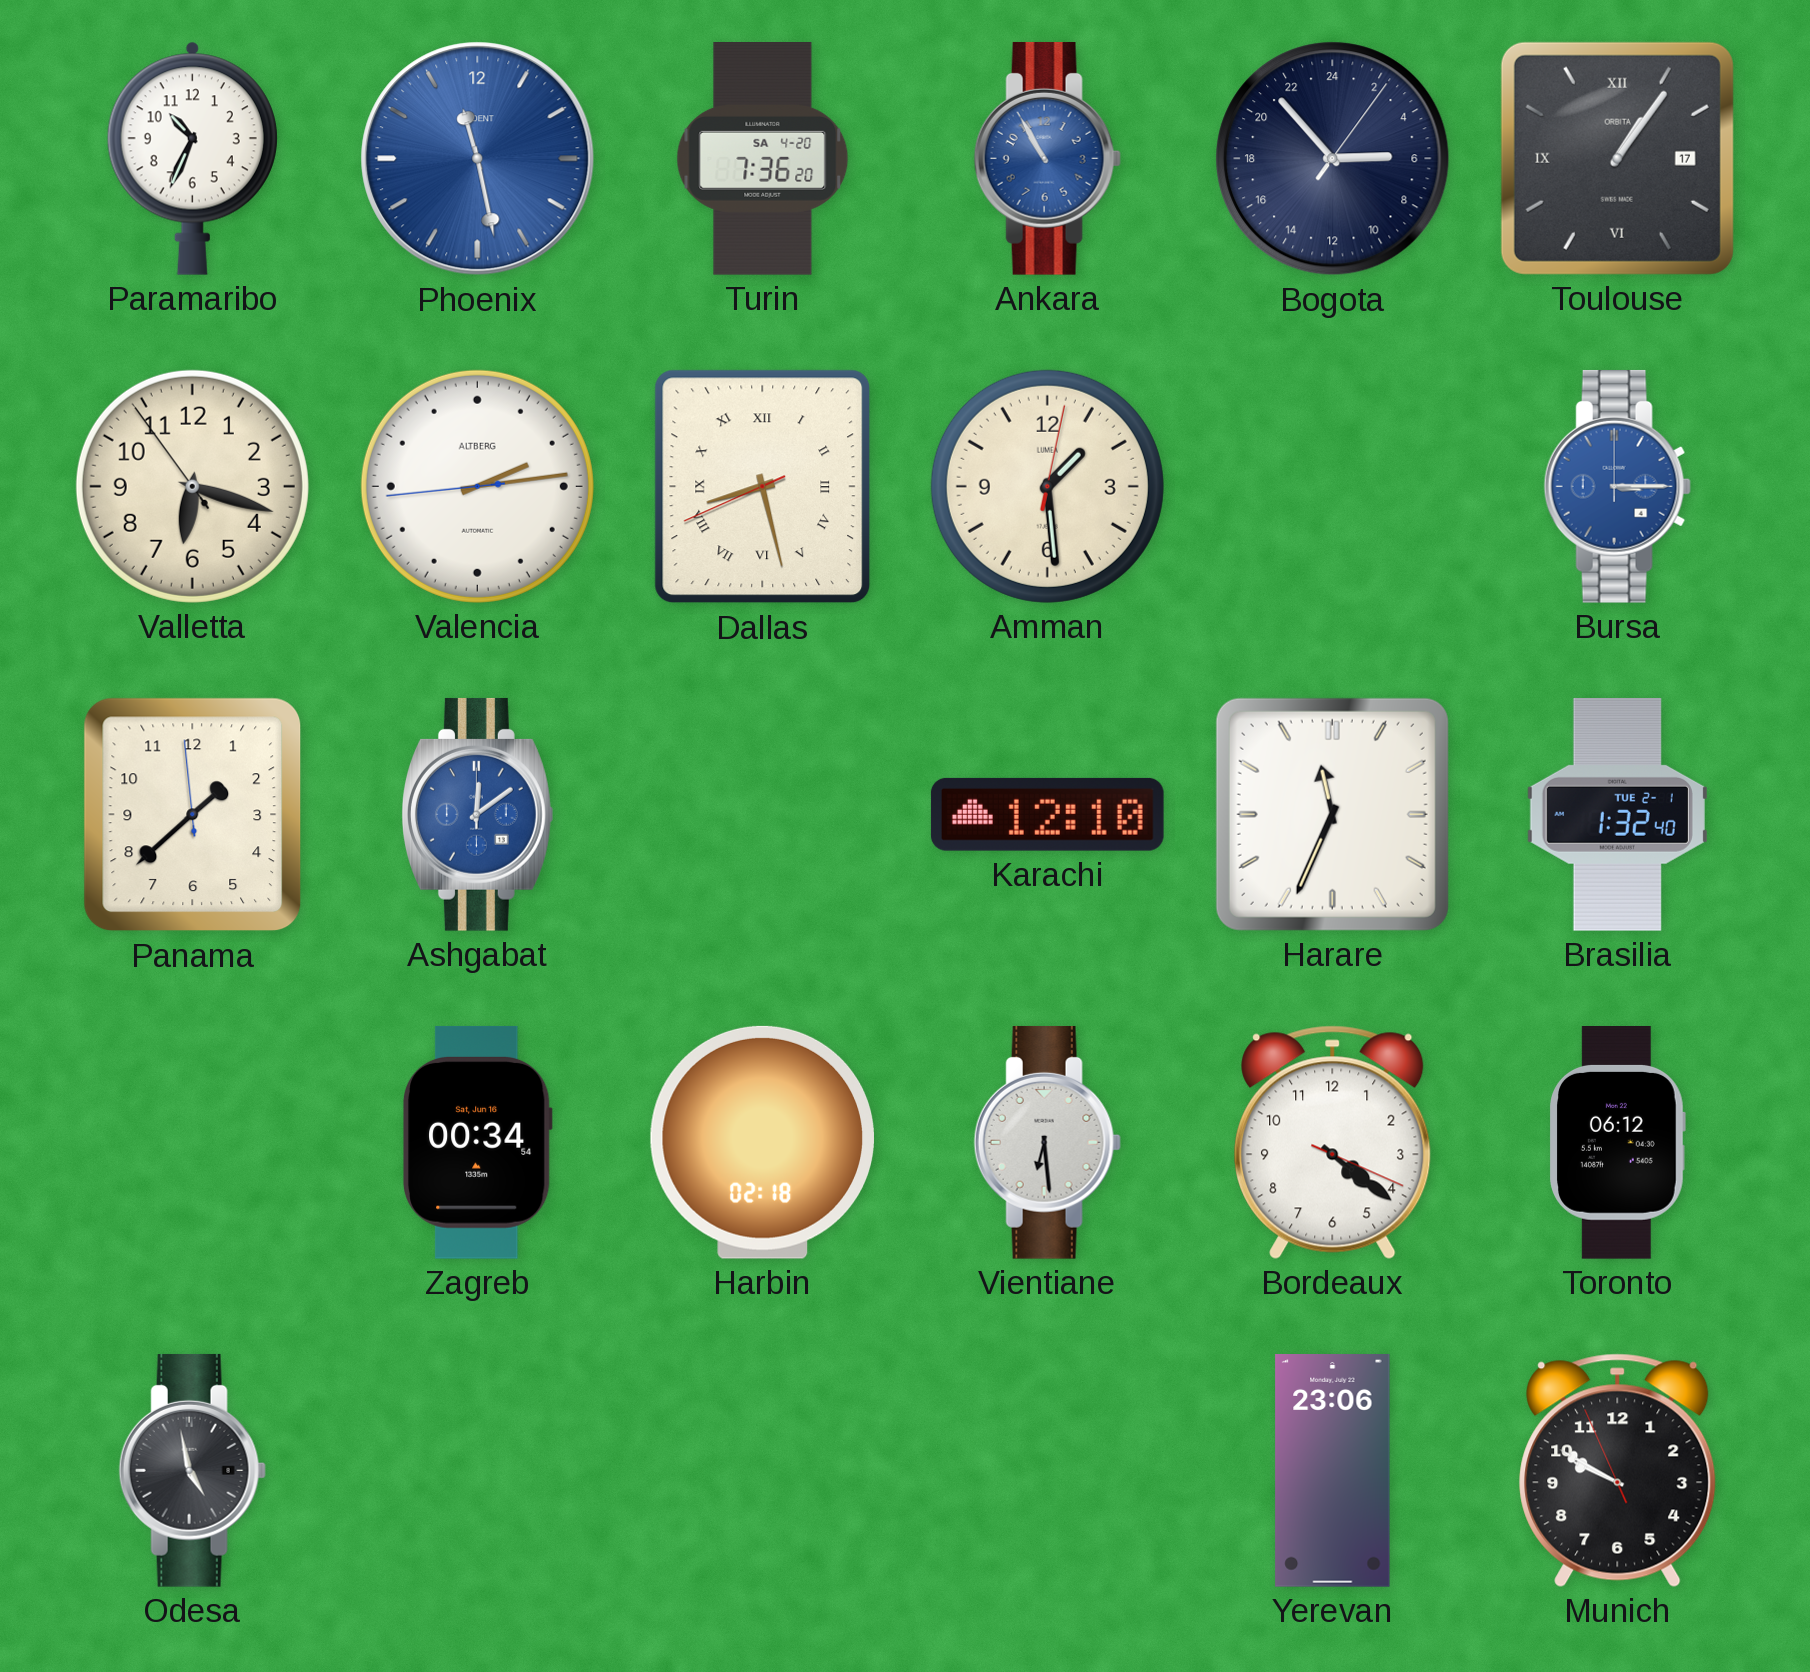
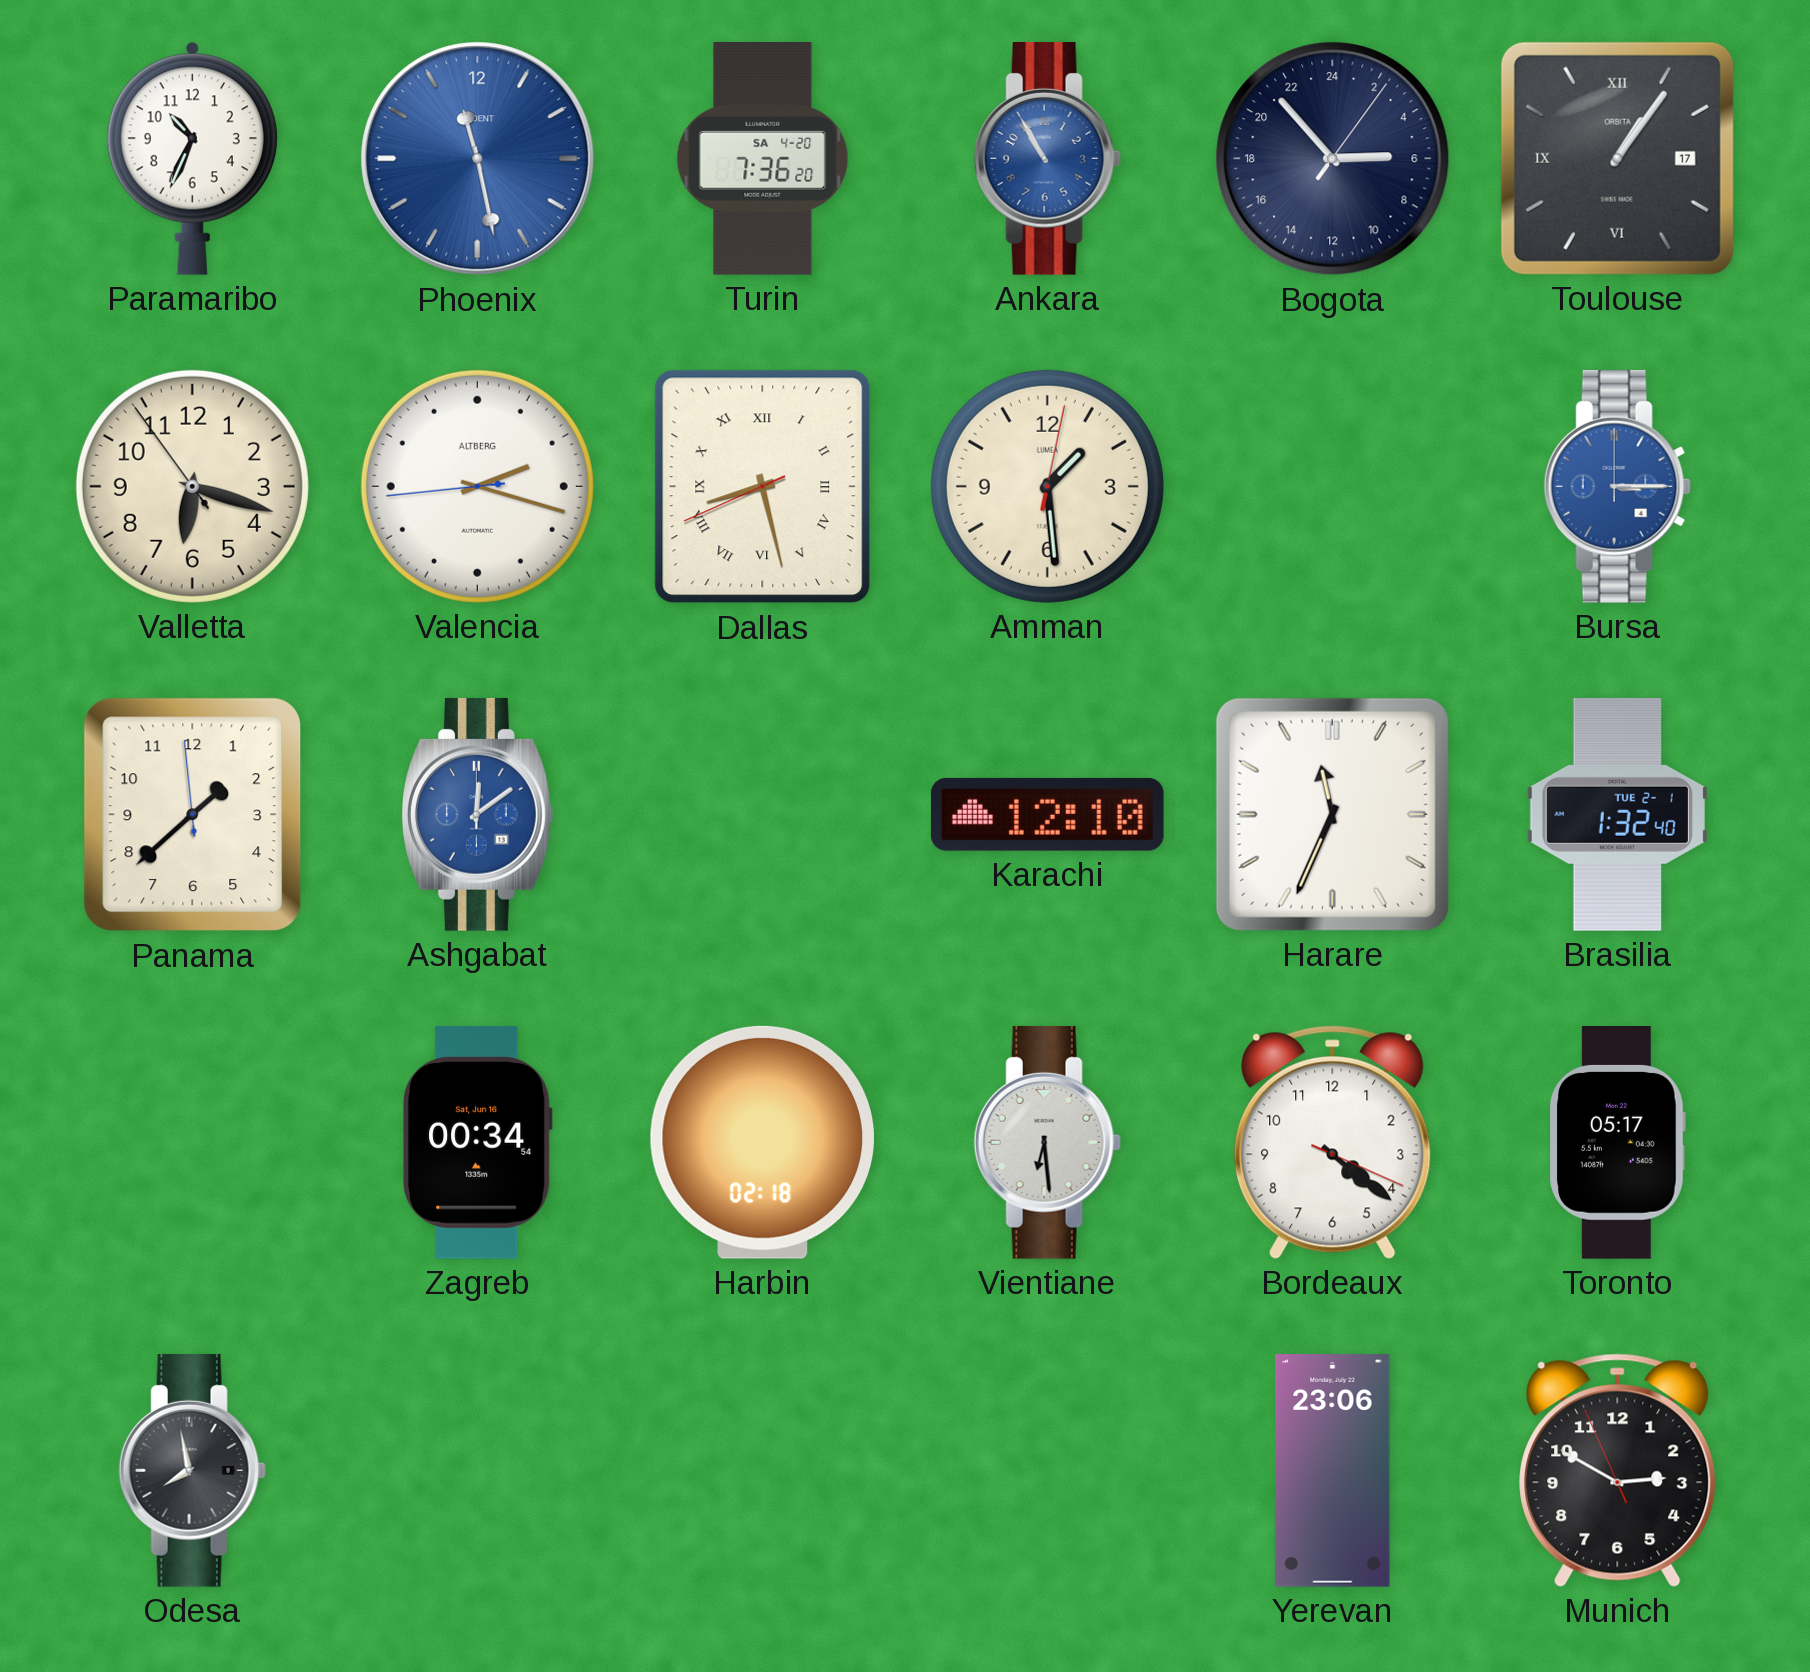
Valencia: 2:13 -> 2:17 (477, 486)
Toronto: 06:12 -> 05:17 (1617, 1143)
Odesa: 4:58 -> 7:58 (192, 1470)
Munich: 9:49 -> 2:49 (1618, 1470)
